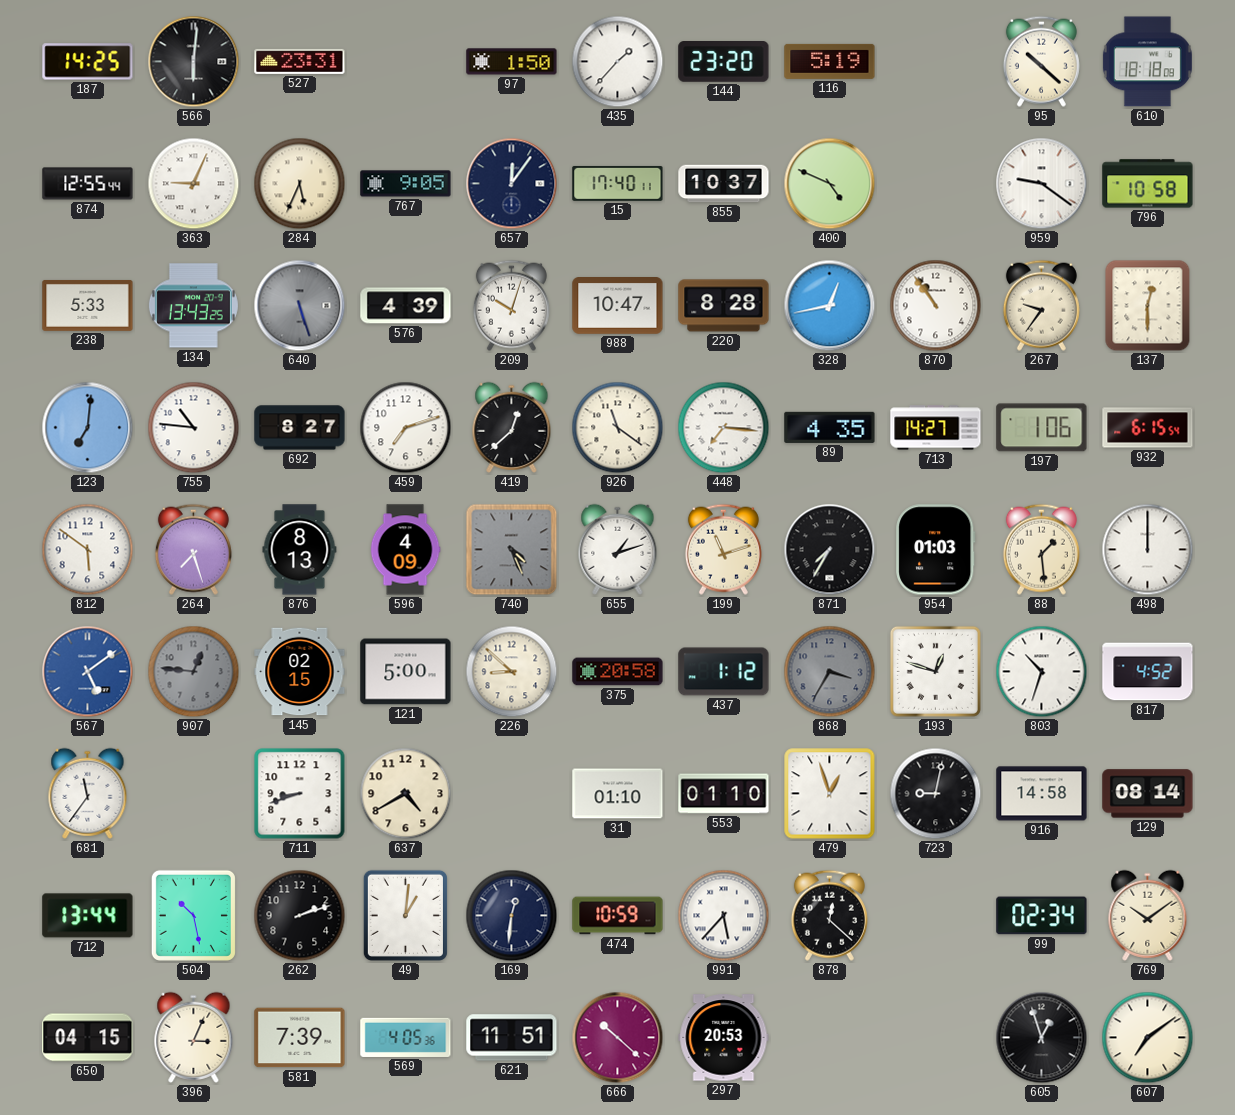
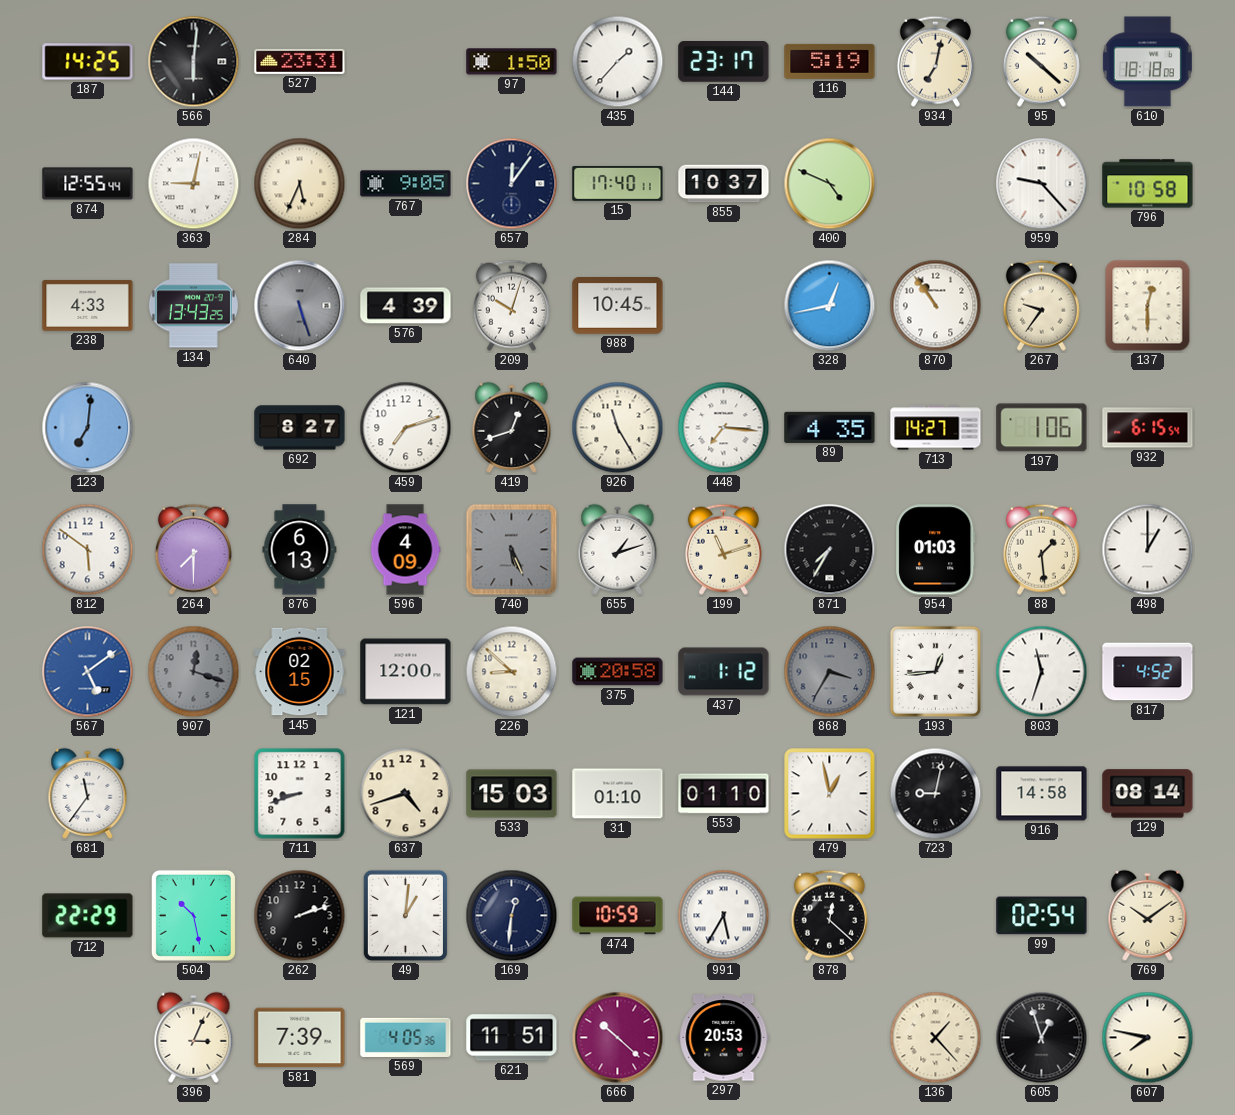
144: 23:20 -> 23:17 (724, 62)
934: none -> 7:02 (935, 61)
363: 9:04 -> 9:02 (194, 184)
959: 9:21 -> 9:23 (1042, 184)
238: 5:33 -> 4:33 (88, 305)
988: 10:47 -> 10:45 (618, 306)
220: 8:28 -> none (724, 306)
755: 10:46 -> none (194, 428)
419: 12:38 -> 12:42 (512, 427)
926: 11:21 -> 11:25 (618, 428)
264: 7:27 -> 7:30 (193, 549)
876: 8:13 -> 6:13 (300, 550)
740: 4:26 -> 5:26 (512, 550)
498: 12:00 -> 1:00 (1148, 550)
907: 12:46 -> 12:18 (194, 672)
121: 5:00 -> 12:00 (406, 672)
193: 12:48 -> 12:44 (935, 671)
803: 10:33 -> 11:33 (1042, 672)
637: 4:40 -> 4:42 (406, 794)
533: none -> 15:03 (512, 794)
479: 12:57 -> 12:58 (830, 794)
712: 13:44 -> 22:29 (88, 916)
991: 5:37 -> 5:35 (724, 916)
99: 02:34 -> 02:54 (1042, 916)
650: 04:15 -> none (88, 1038)
136: none -> 1:23 (936, 1038)
607: 7:09 -> 7:47 (1148, 1038)
